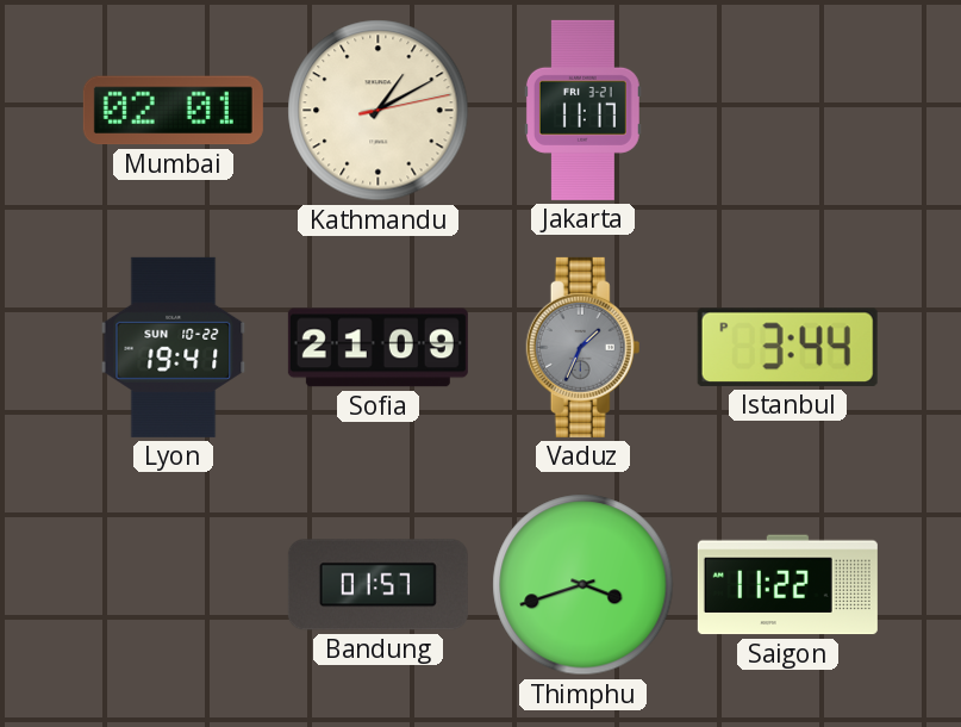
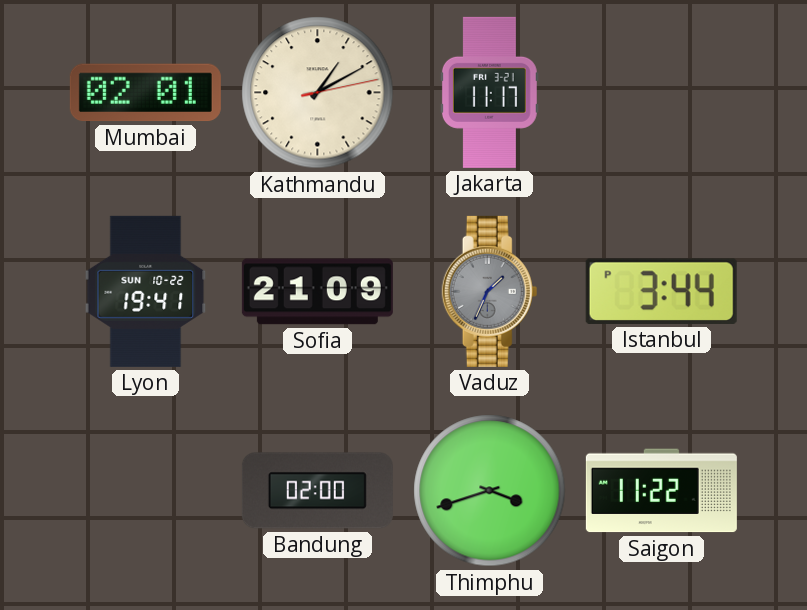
Bandung: 01:57 -> 02:00 (317, 491)
